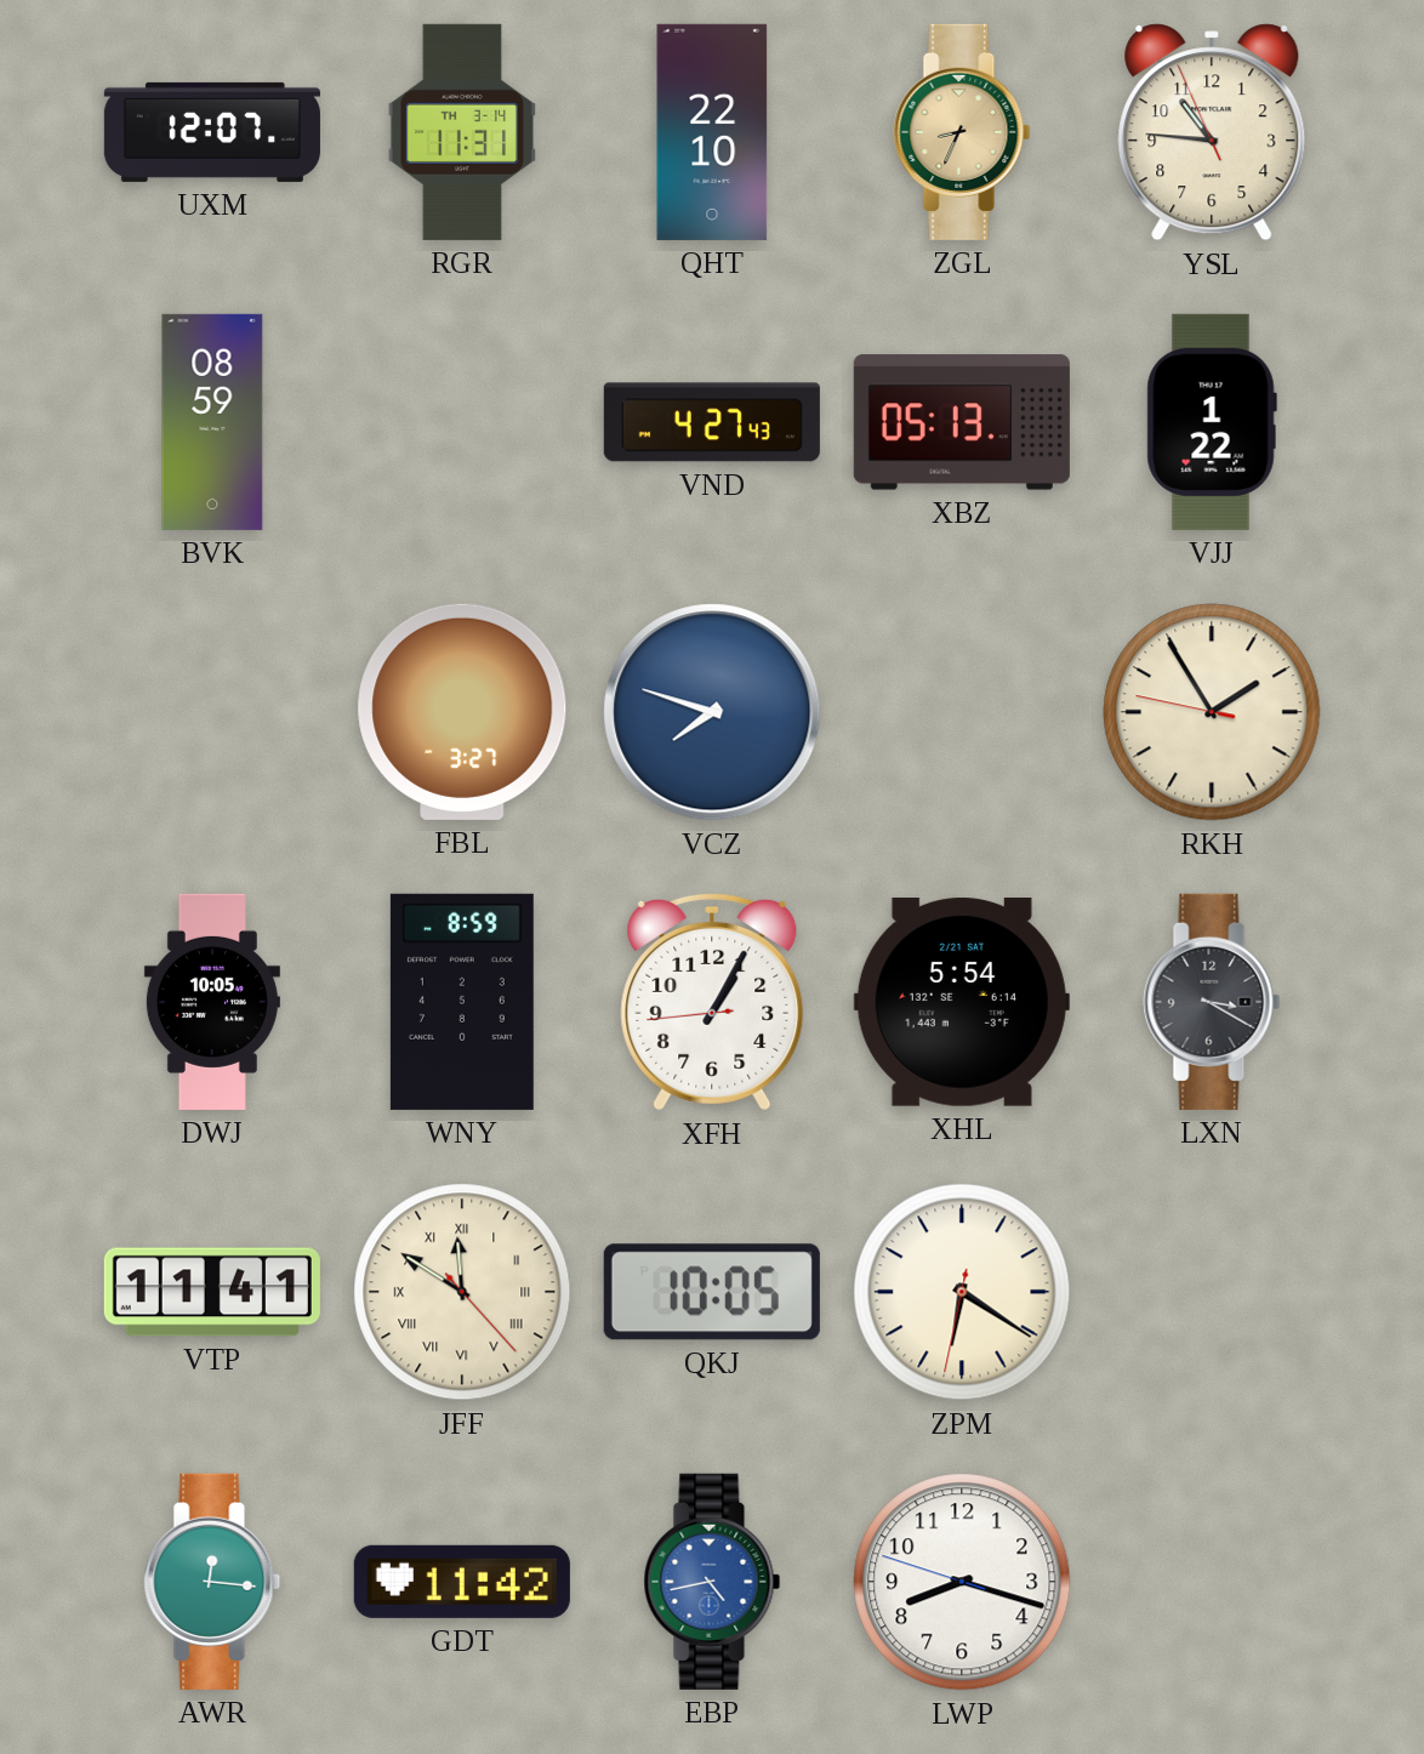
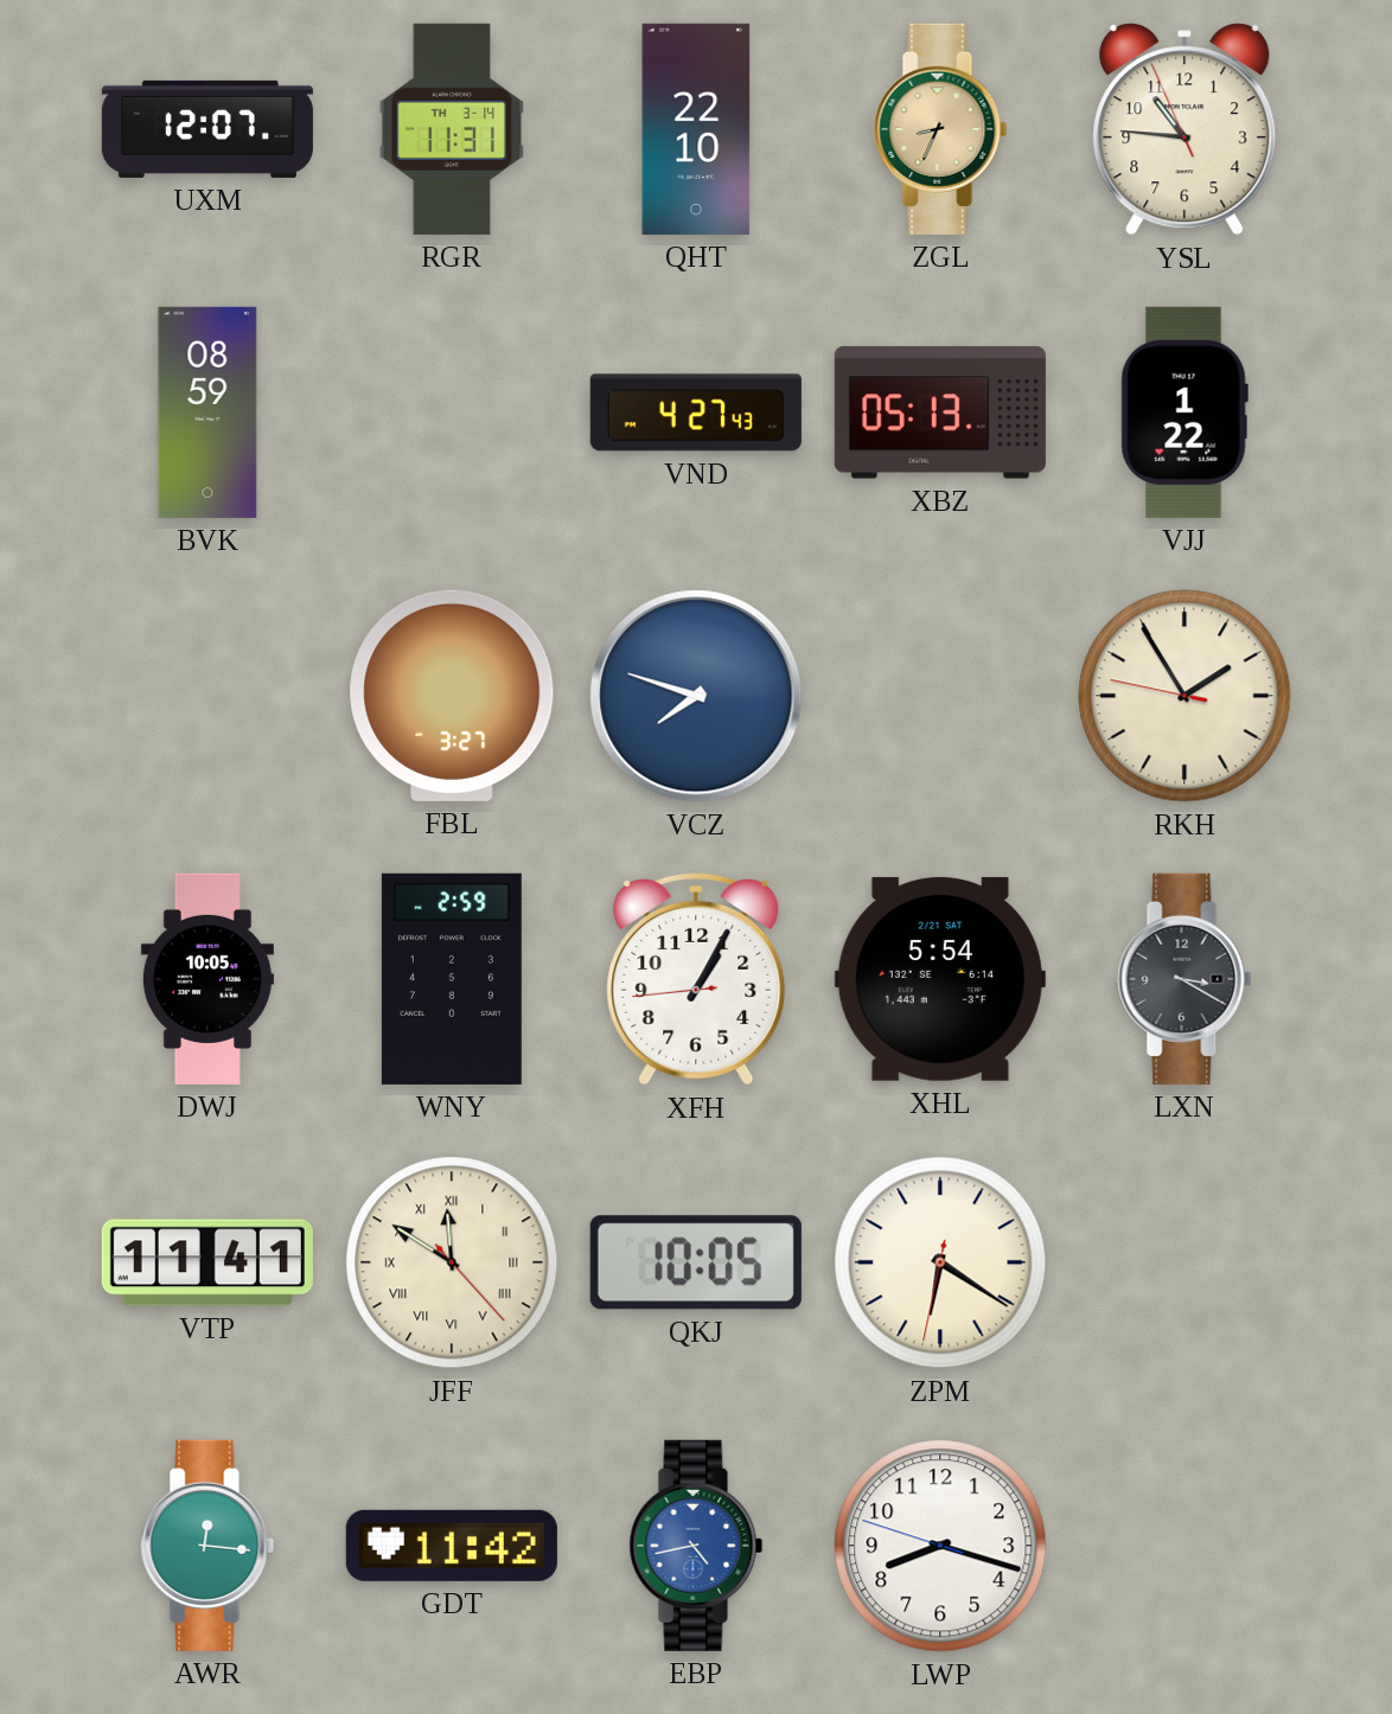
WNY: 8:59 -> 2:59 (452, 979)
